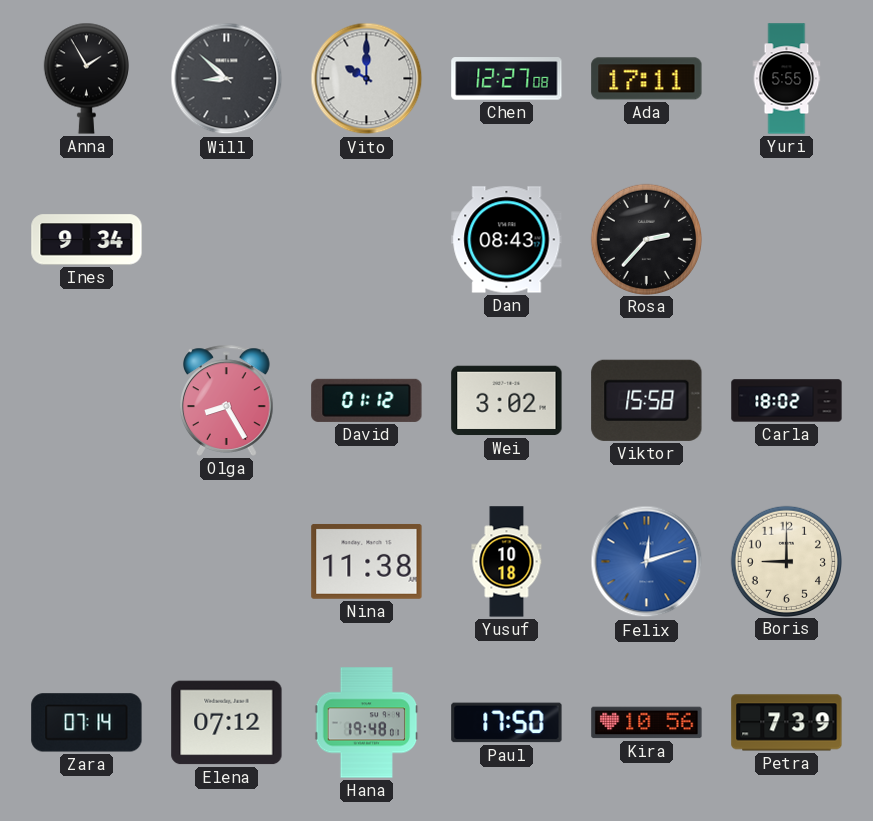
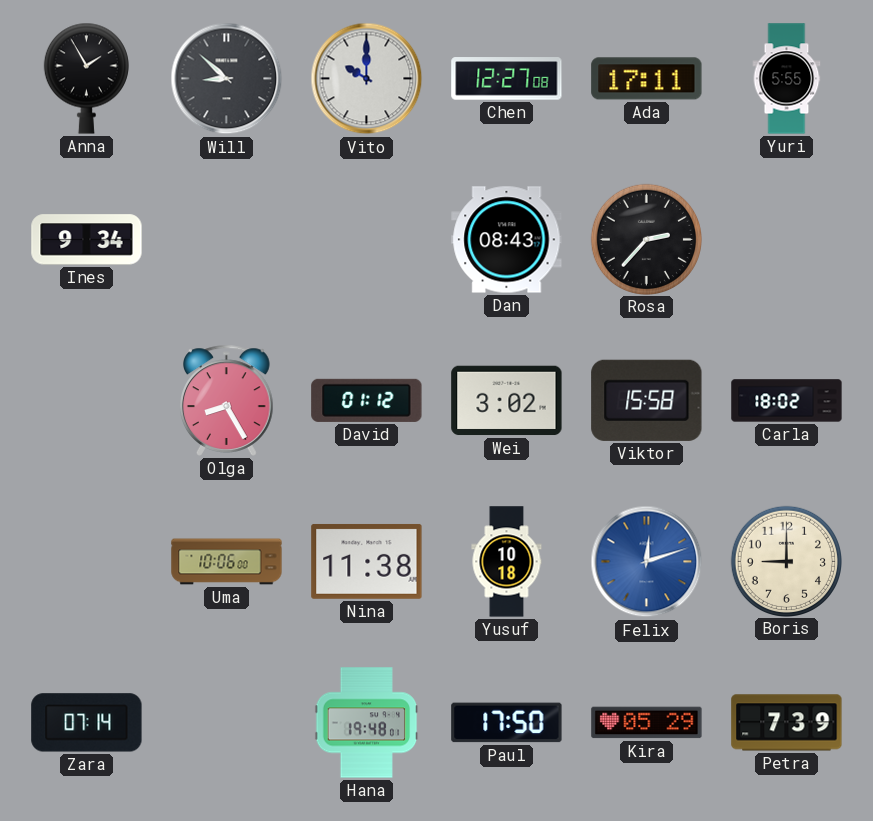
Uma: none -> 10:06 (227, 562)
Elena: 07:12 -> none (227, 723)
Kira: 10:56 -> 05:29 (647, 723)
